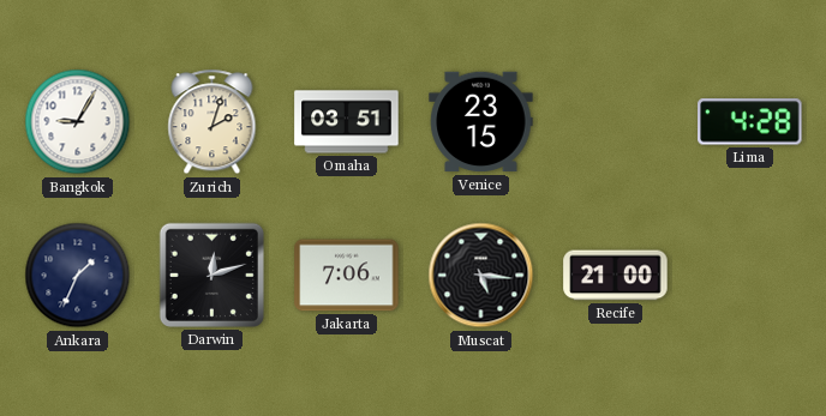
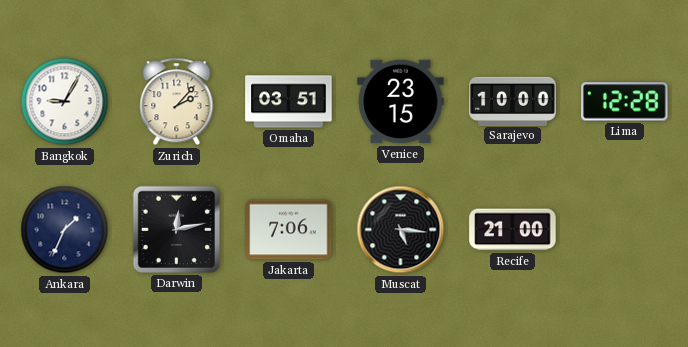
Zurich: 2:03 -> 2:07 (177, 102)
Sarajevo: none -> 10:00 (513, 101)
Lima: 4:28 -> 12:28 (625, 102)
Darwin: 12:12 -> 12:13 (176, 229)
